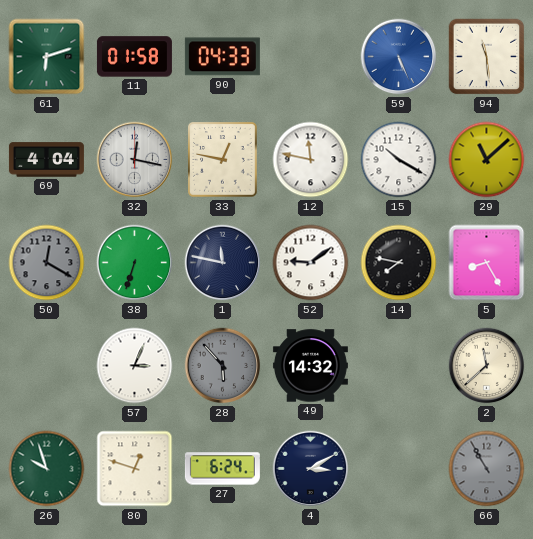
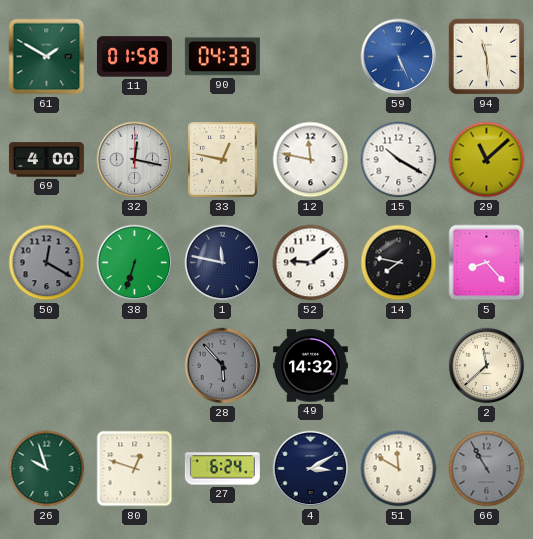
61: 6:12 -> 1:50 (47, 57)
69: 4:04 -> 4:00 (46, 160)
5: 8:25 -> 8:23 (487, 263)
57: 3:04 -> none (135, 366)
51: none -> 11:50 (399, 469)
